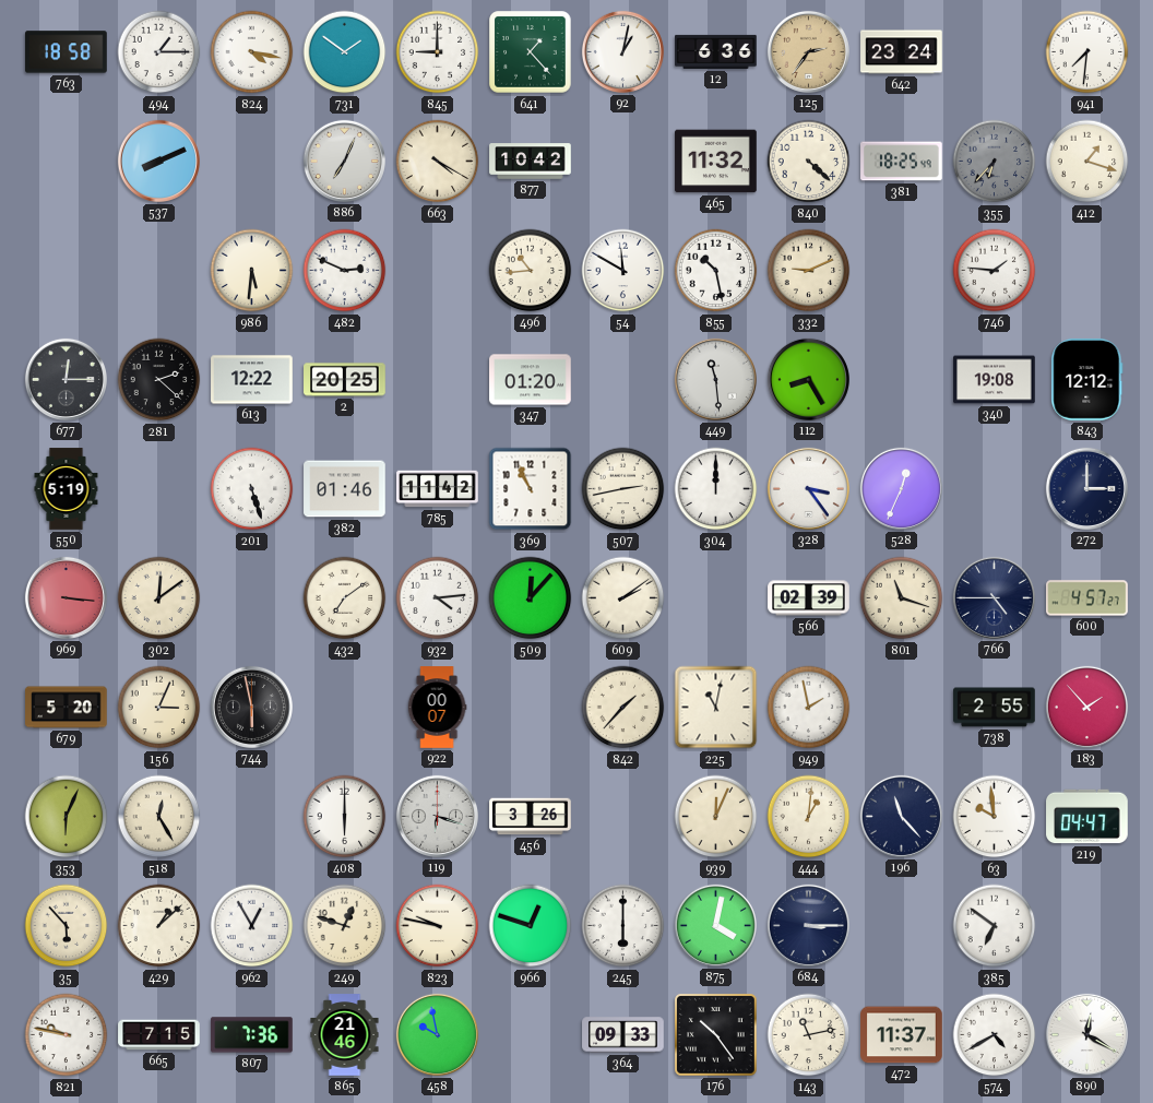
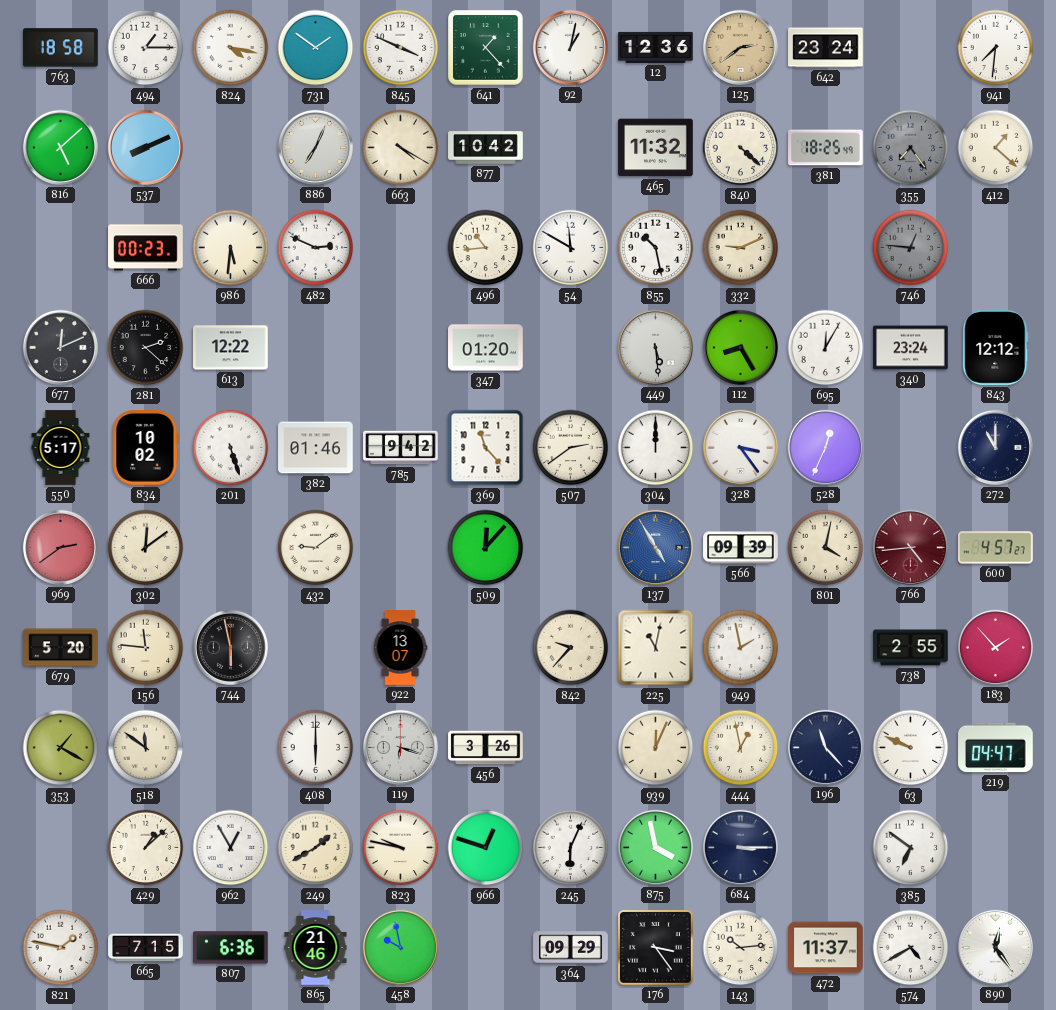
845: 9:00 -> 3:49 (401, 48)
12: 6:36 -> 12:36 (656, 47)
125: 2:36 -> 2:39 (740, 47)
816: none -> 5:08 (60, 147)
355: 6:37 -> 7:24 (911, 148)
412: 1:18 -> 1:22 (996, 148)
666: none -> 00:23 (146, 248)
746: 1:46 -> 12:46 (911, 248)
746 dial: white -> grey (911, 248)
677: 12:15 -> 12:11 (60, 347)
2: 20:25 -> none (345, 380)
449: 11:29 -> 5:29 (655, 347)
695: none -> 12:05 (826, 348)
340: 19:08 -> 23:24 (911, 348)
550: 5:19 -> 5:17 (61, 448)
834: none -> 10:02 (146, 448)
785: 11:42 -> 9:42 (401, 448)
369: 10:56 -> 11:23 (486, 448)
507: 2:43 -> 2:39 (571, 448)
272: 3:00 -> 11:00 (995, 447)
969: 3:16 -> 2:39 (60, 547)
432: 7:09 -> 9:09 (316, 548)
932: 4:14 -> none (438, 598)
609: 2:09 -> none (623, 598)
137: none -> 4:55 (655, 547)
566: 02:39 -> 09:39 (741, 548)
801: 11:18 -> 4:02 (826, 548)
766: 4:45 -> 4:44 (910, 547)
766 dial: navy -> burgundy (910, 547)
156: 3:04 -> 11:46 (146, 648)
922: 00:07 -> 13:07 (400, 648)
842: 1:37 -> 9:37 (571, 648)
353: 6:04 -> 1:20 (61, 748)
518: 12:25 -> 11:51 (146, 748)
444: 1:01 -> 12:58 (741, 748)
63: 9:59 -> 9:49 (911, 748)
35: 5:53 -> none (67, 926)
249: 12:48 -> 1:40 (316, 848)
245: 6:00 -> 6:04 (571, 848)
875: 4:02 -> 3:58 (655, 847)
821: 9:47 -> 1:47 (61, 948)
807: 7:36 -> 6:36 (231, 948)
364: 09:33 -> 09:29 (571, 948)
176: 10:24 -> 3:24 (656, 948)
143: 11:13 -> 10:14 (741, 948)
890: 12:20 -> 12:24 (995, 947)
